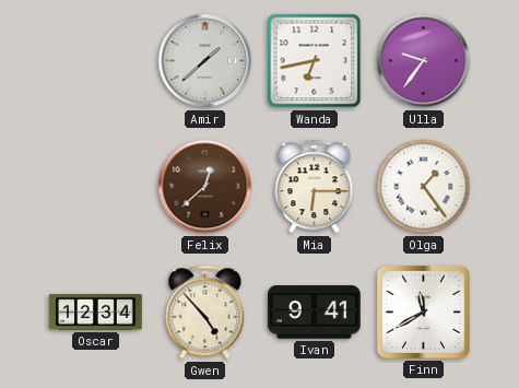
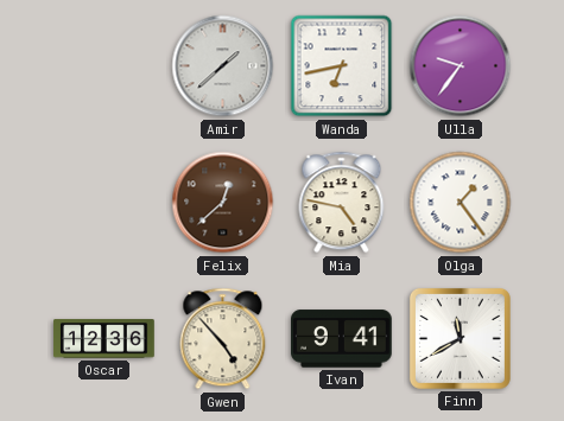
Mia: 6:15 -> 4:47 (342, 203)
Oscar: 12:34 -> 12:36 (104, 339)
